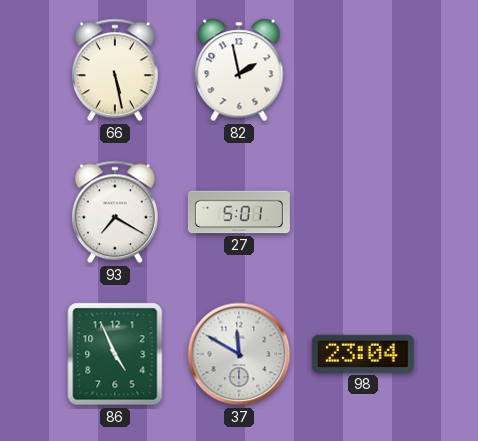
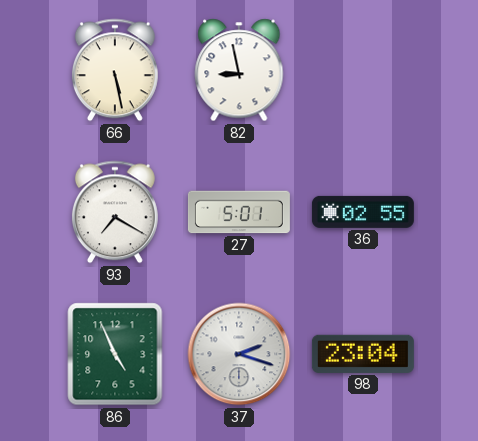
82: 1:58 -> 8:58 (239, 70)
36: none -> 02:55 (363, 212)
37: 11:50 -> 2:18 (239, 354)
